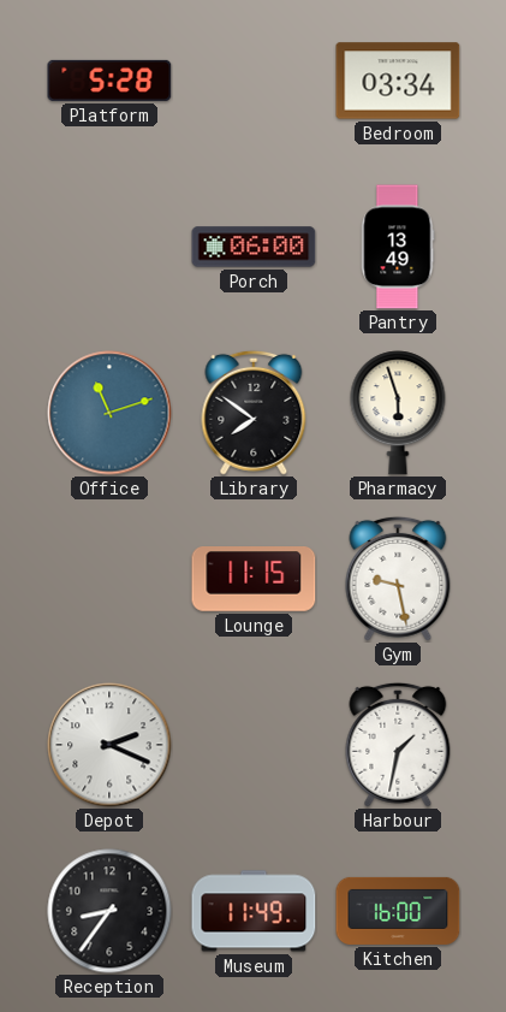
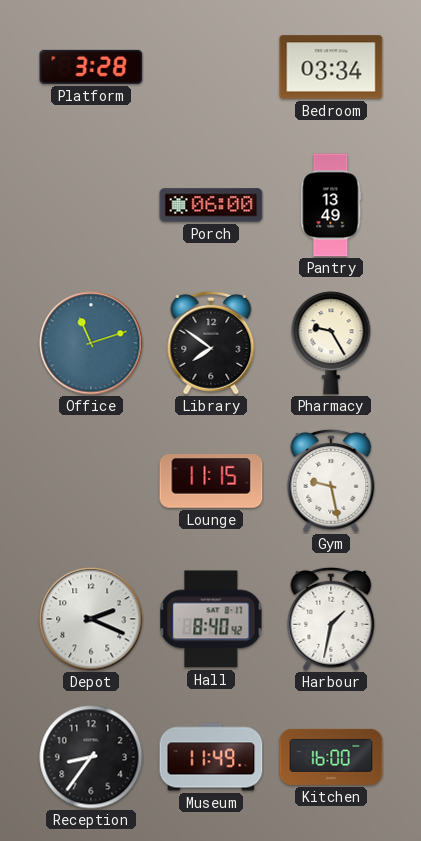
Platform: 5:28 -> 3:28 (91, 67)
Pharmacy: 5:57 -> 9:25 (331, 343)
Hall: none -> 8:40 (211, 619)
